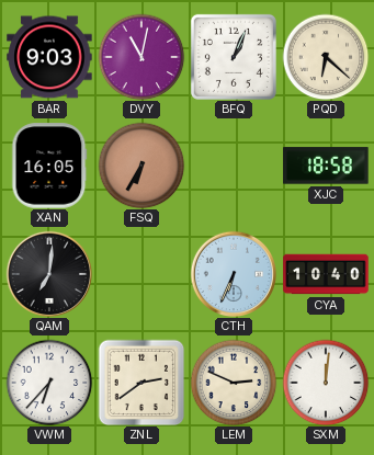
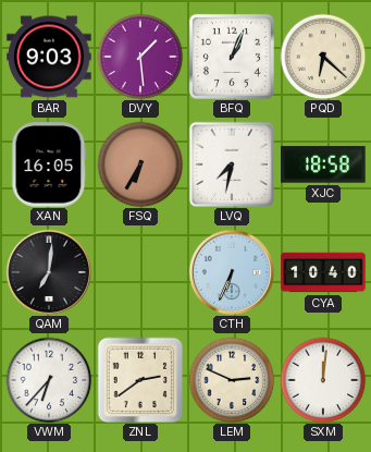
DVY: 11:02 -> 1:29 (140, 57)
LVQ: none -> 7:32 (231, 163)
